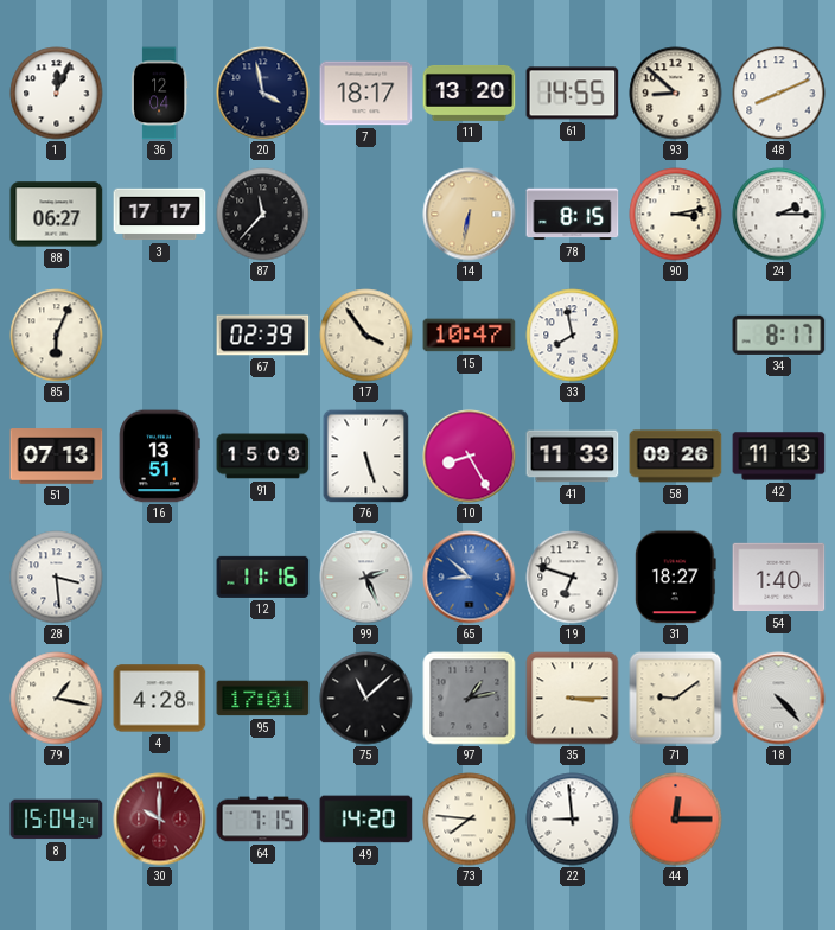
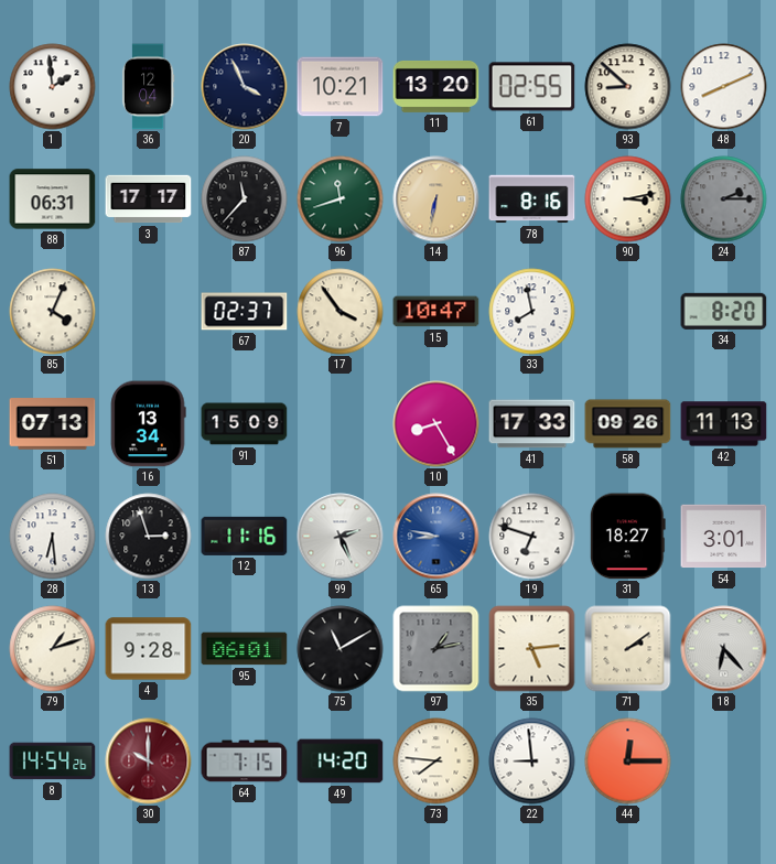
1: 12:04 -> 1:59 (53, 87)
20: 3:58 -> 3:56 (245, 87)
7: 18:17 -> 10:21 (341, 87)
61: 14:55 -> 02:55 (532, 87)
88: 06:27 -> 06:31 (53, 199)
96: none -> 11:42 (341, 199)
78: 8:15 -> 8:16 (532, 199)
24 dial: white -> grey (724, 199)
85: 6:04 -> 4:04 (53, 312)
67: 02:39 -> 02:37 (245, 312)
34: 8:17 -> 8:20 (724, 311)
16: 13:51 -> 13:34 (148, 424)
76: 5:27 -> none (366, 457)
41: 11:33 -> 17:33 (532, 424)
28: 3:29 -> 6:29 (53, 537)
13: none -> 2:57 (149, 537)
65: 8:52 -> 8:47 (436, 537)
54: 1:40 -> 3:01 (724, 537)
79: 1:17 -> 1:12 (53, 649)
4: 4:28 -> 9:28 (149, 649)
95: 17:01 -> 06:01 (245, 649)
75: 11:08 -> 11:10 (341, 649)
35: 3:15 -> 5:14 (532, 649)
71: 9:09 -> 2:09 (628, 649)
18: 4:23 -> 6:23 (724, 649)
8: 15:04 -> 14:54 (53, 762)
